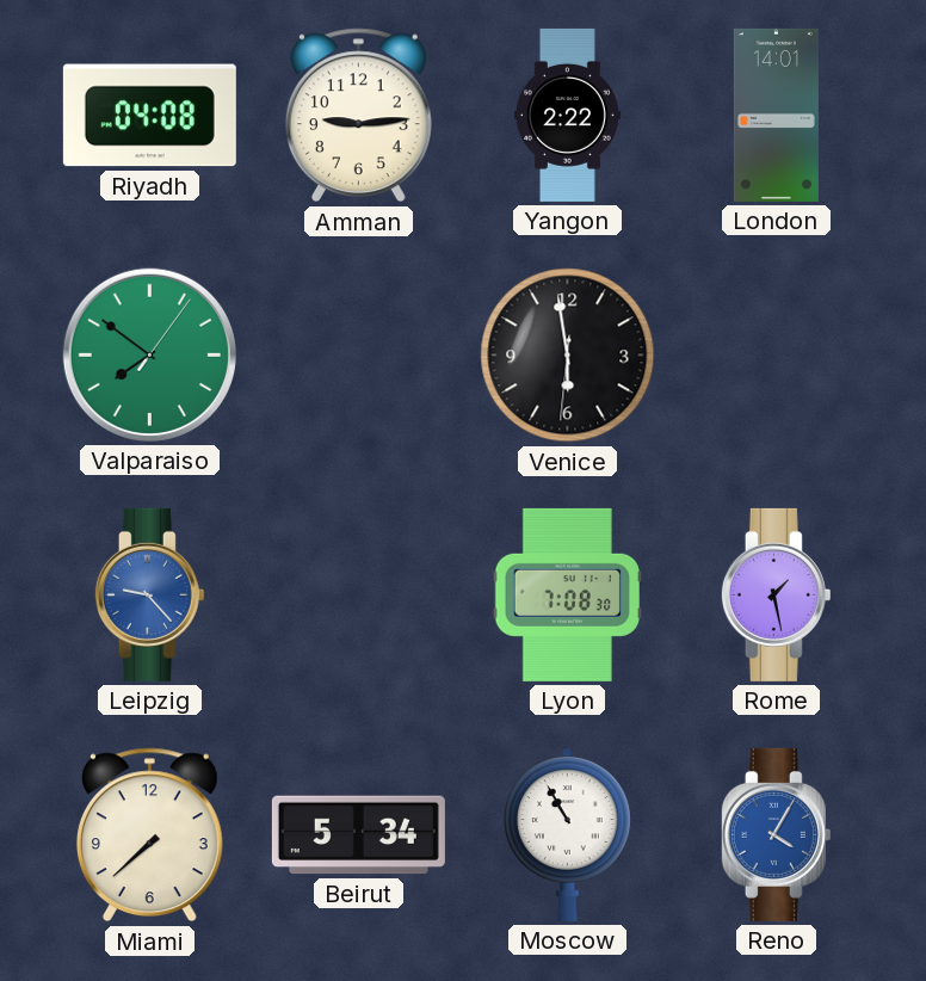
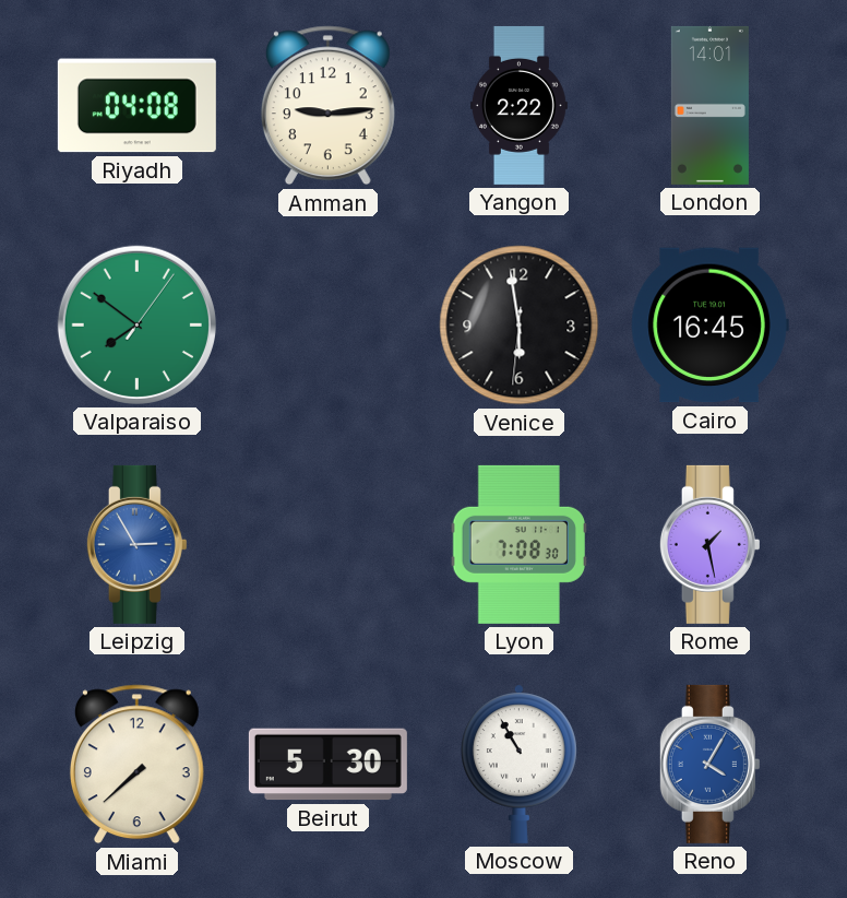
Cairo: none -> 16:45 (709, 326)
Leipzig: 9:23 -> 2:55 (136, 544)
Beirut: 5:34 -> 5:30 (327, 765)
